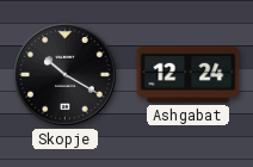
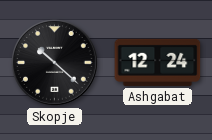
Skopje: 10:20 -> 10:22 (55, 63)
